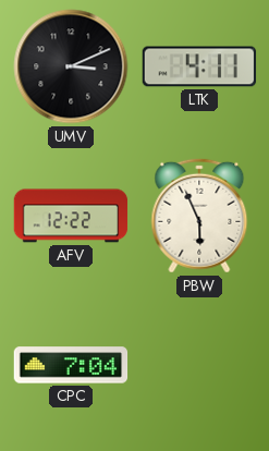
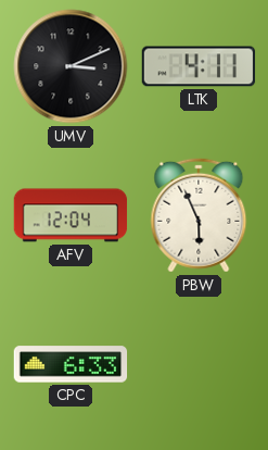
AFV: 12:22 -> 12:04 (71, 215)
CPC: 7:04 -> 6:33 (71, 364)
